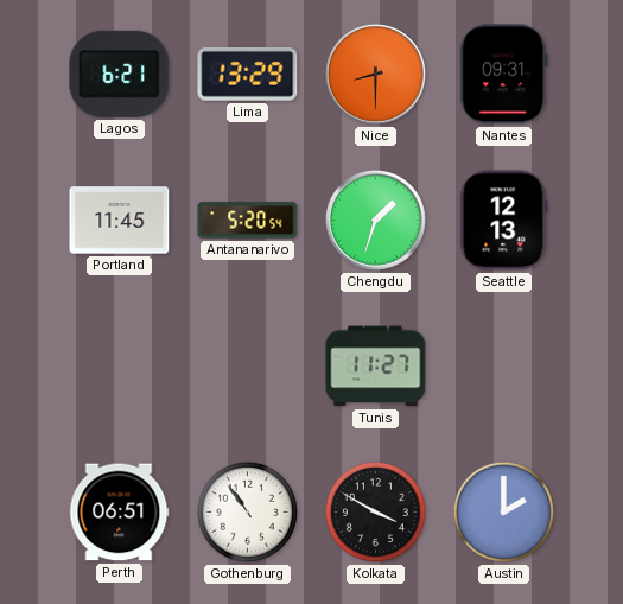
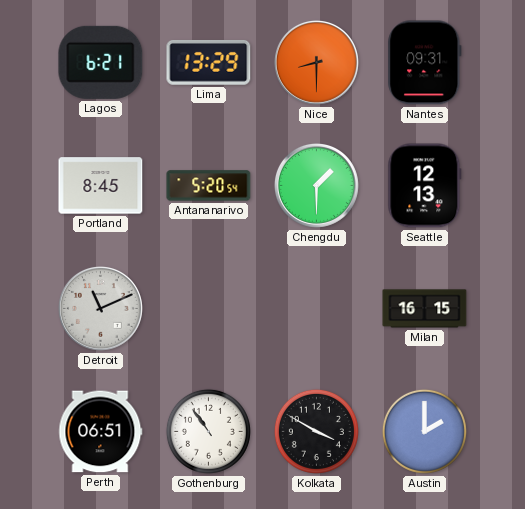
Portland: 11:45 -> 8:45 (101, 186)
Chengdu: 1:33 -> 1:30 (316, 185)
Detroit: none -> 11:11 (100, 308)
Tunis: 11:27 -> none (376, 367)
Milan: none -> 16:15 (425, 309)
